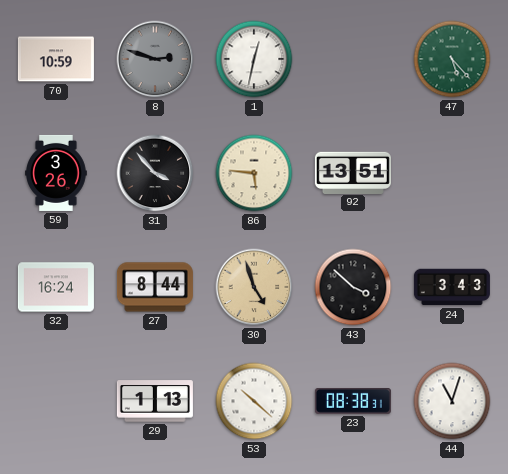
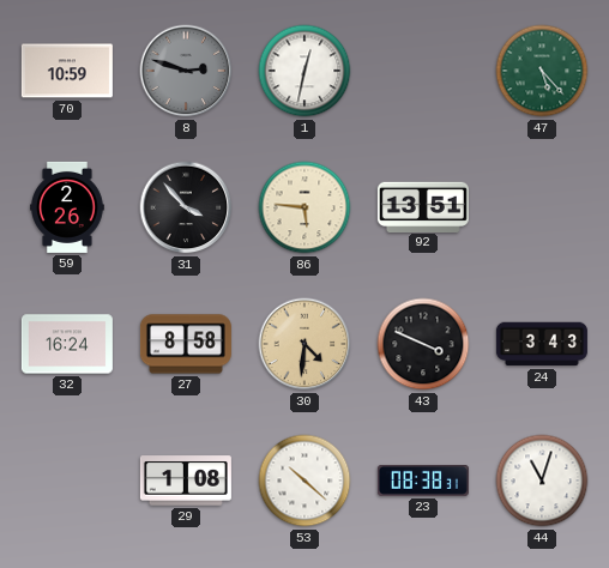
59: 3:26 -> 2:26 (68, 207)
27: 8:44 -> 8:58 (186, 344)
30: 4:57 -> 4:31 (304, 344)
43: 3:52 -> 3:49 (423, 344)
29: 1:13 -> 1:08 (186, 481)
